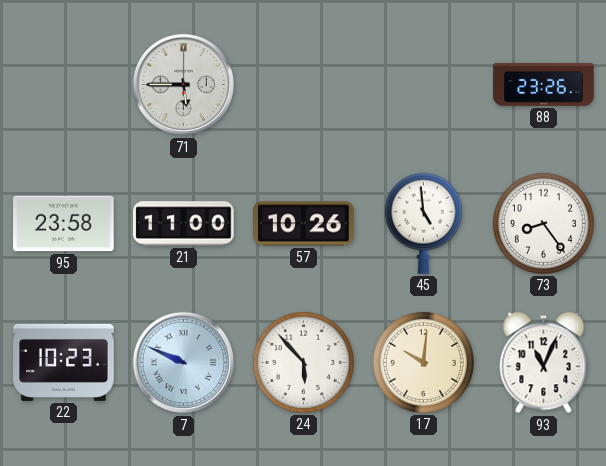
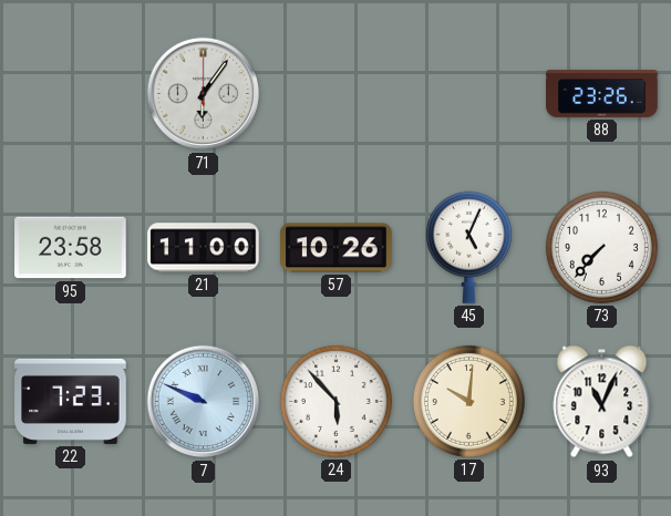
71: 5:45 -> 6:06 (204, 94)
45: 4:59 -> 5:04 (468, 247)
73: 8:24 -> 7:37 (601, 247)
22: 10:23 -> 7:23 (71, 401)
